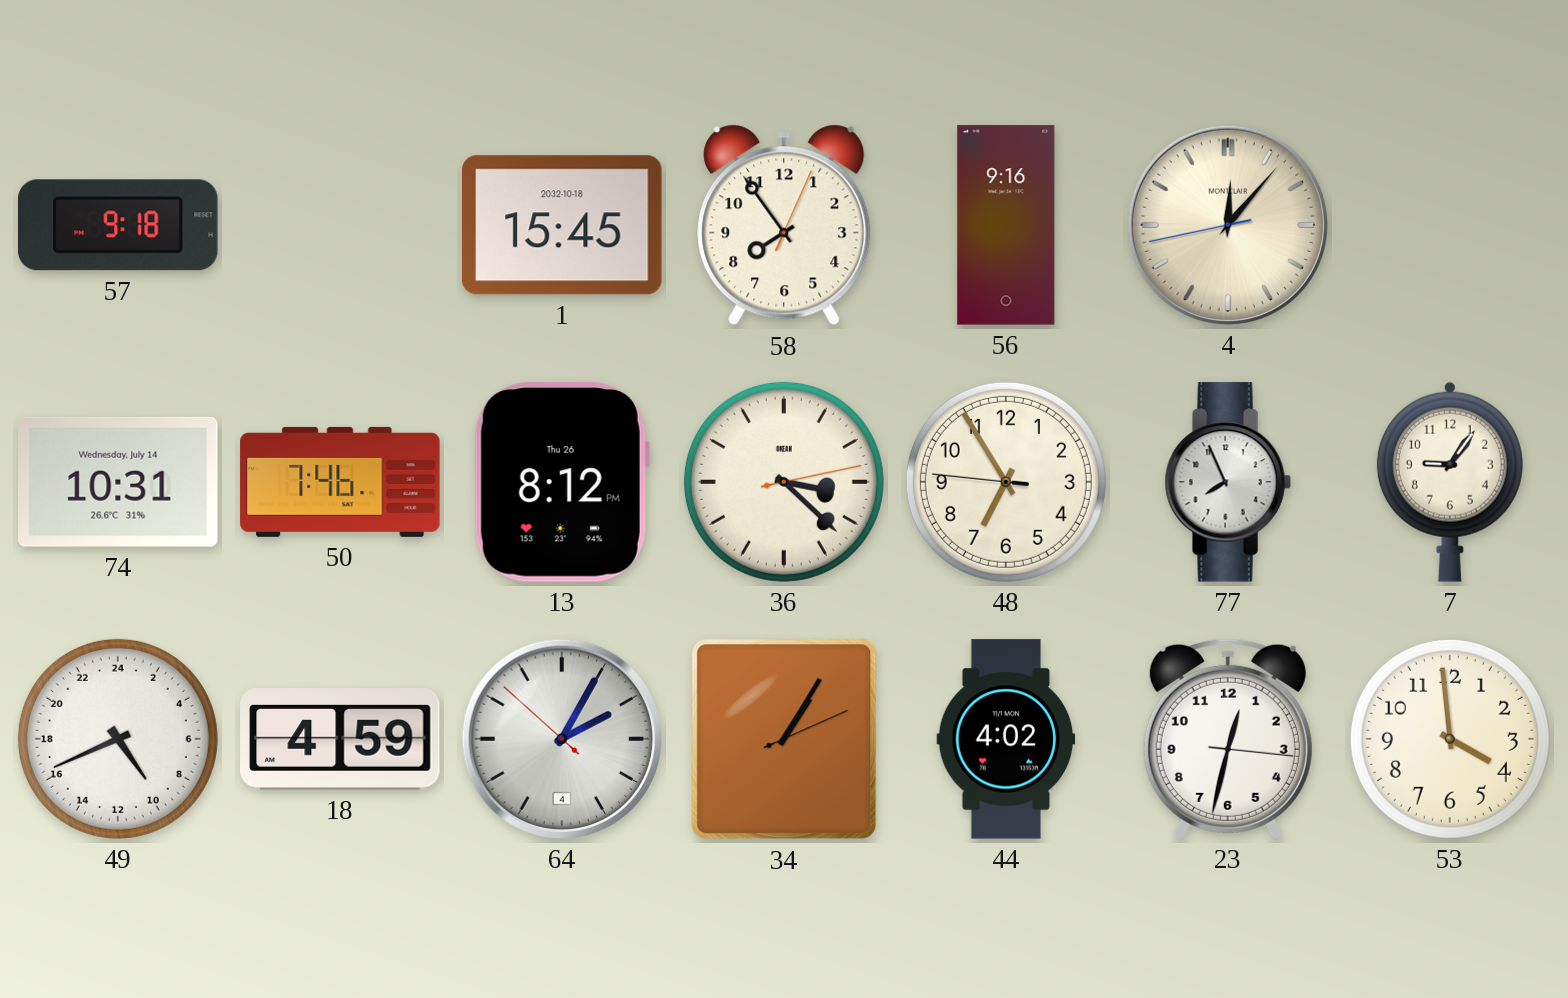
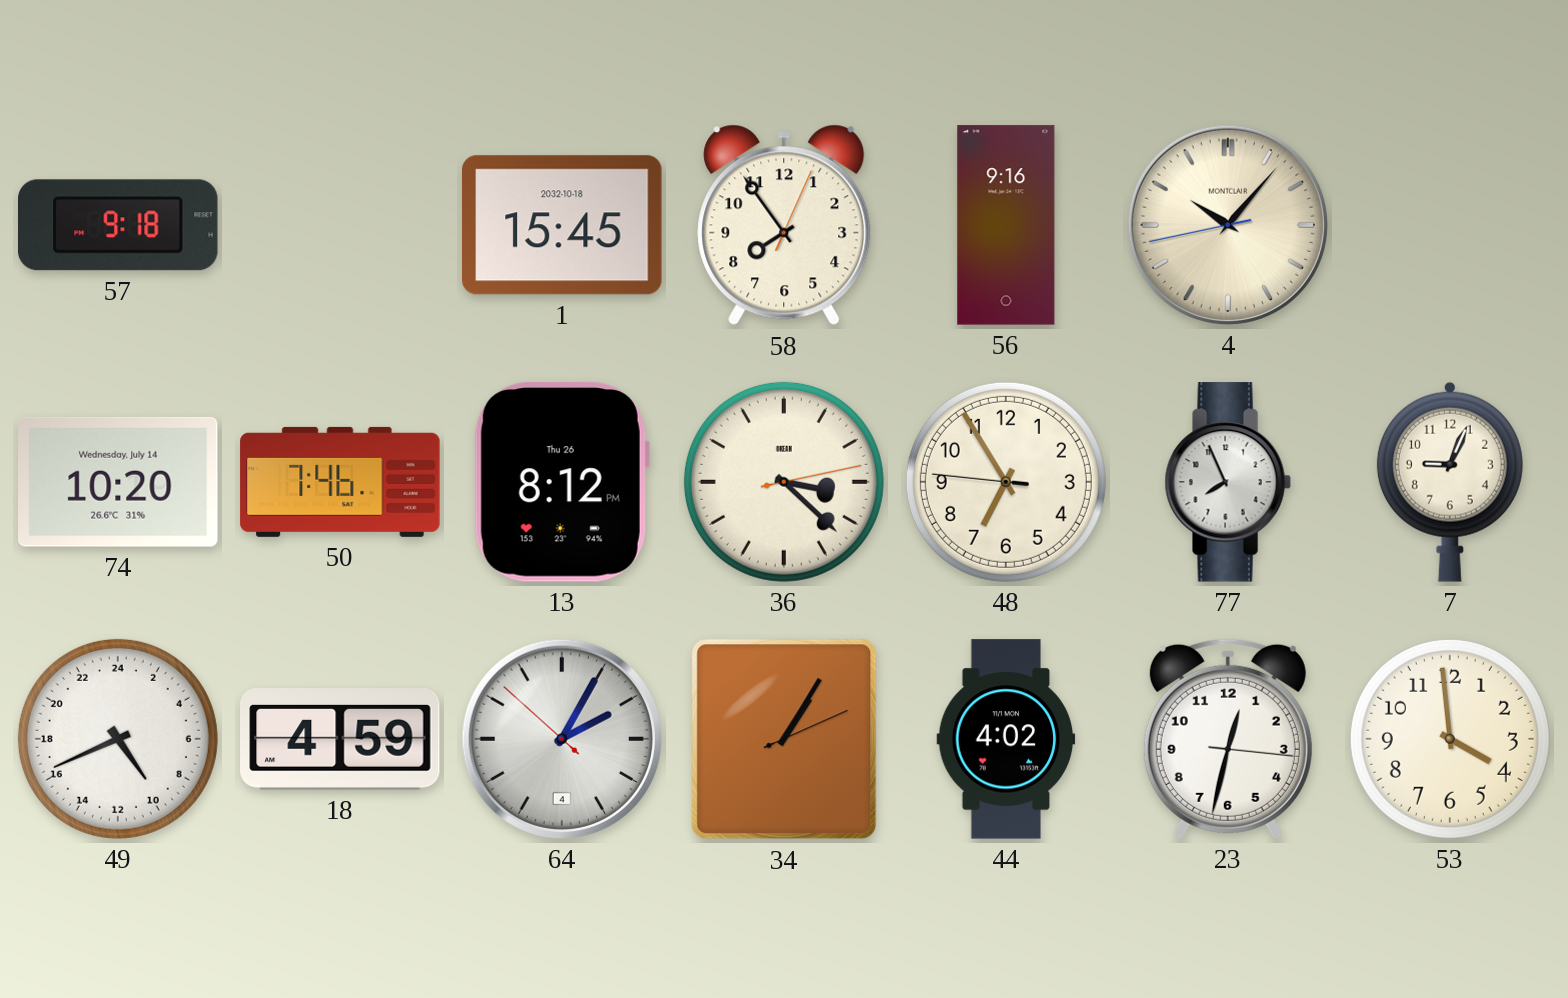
4: 12:06 -> 10:06 (1228, 225)
74: 10:31 -> 10:20 (119, 482)
7: 9:06 -> 9:04 (1450, 482)
